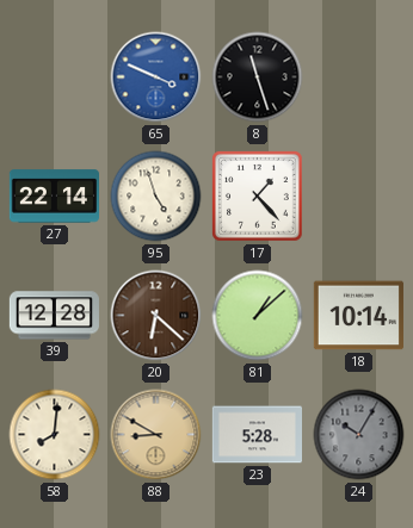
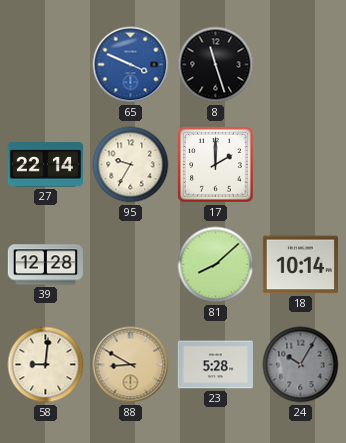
95: 4:57 -> 9:35 (131, 165)
17: 1:23 -> 2:00 (216, 165)
20: 6:22 -> none (156, 316)
81: 1:08 -> 8:08 (216, 265)
58: 8:01 -> 9:01 (46, 365)
